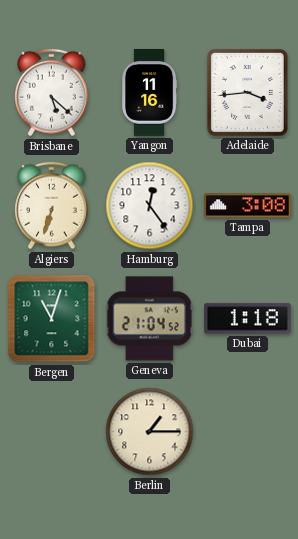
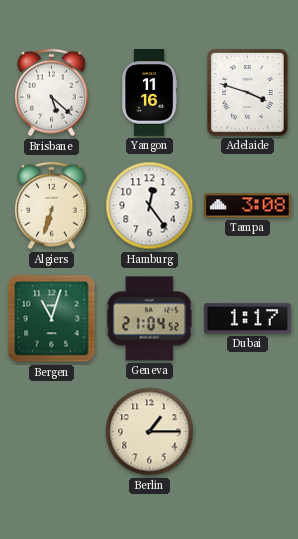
Adelaide: 3:44 -> 3:48 (247, 92)
Dubai: 1:18 -> 1:17 (248, 319)
